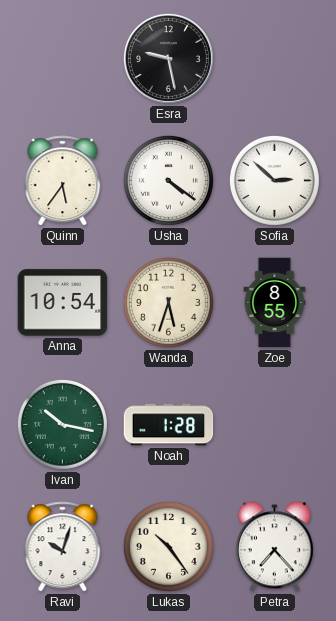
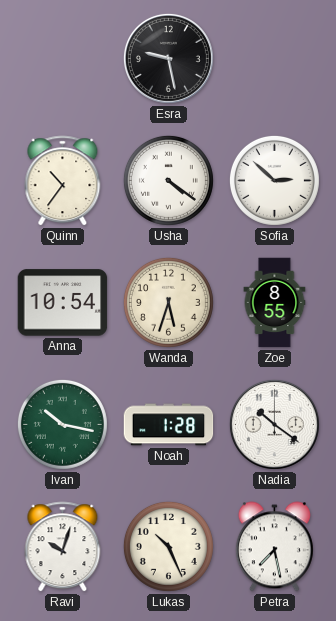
Quinn: 5:36 -> 10:36 (63, 181)
Nadia: none -> 10:21 (274, 424)
Lukas: 10:24 -> 10:26 (168, 546)
Petra: 7:23 -> 7:28 (274, 547)
